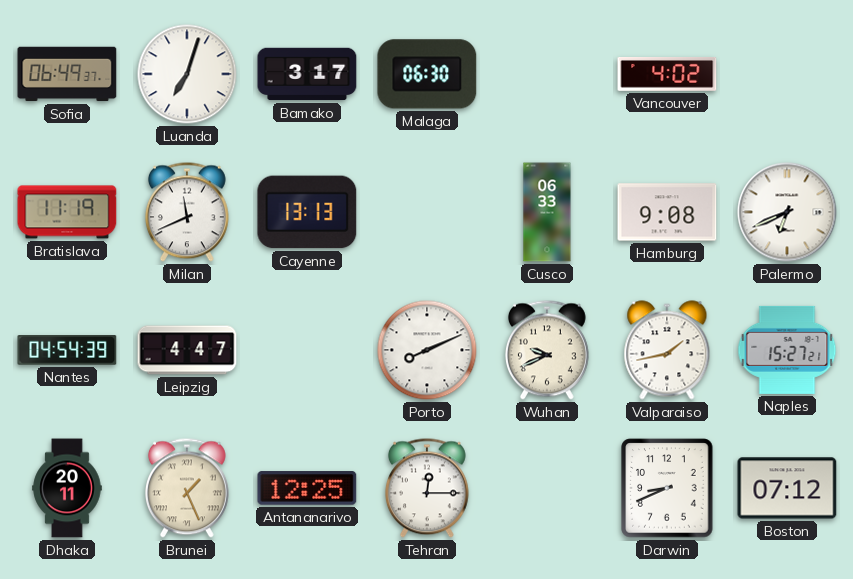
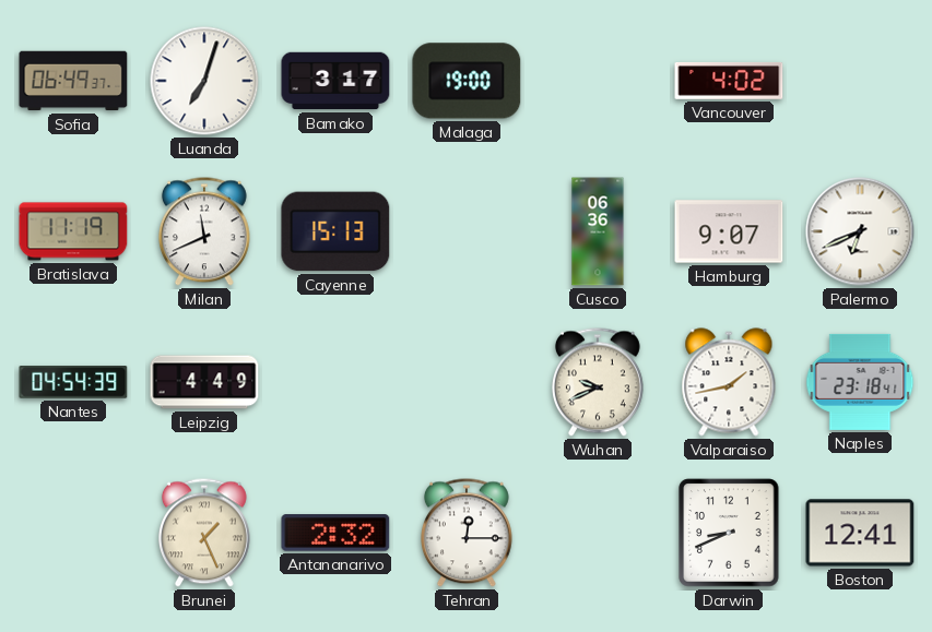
Malaga: 06:30 -> 19:00 (467, 81)
Cayenne: 13:13 -> 15:13 (335, 231)
Cusco: 06:33 -> 06:36 (598, 231)
Hamburg: 9:08 -> 9:07 (729, 231)
Leipzig: 4:47 -> 4:49 (204, 382)
Porto: 8:11 -> none (427, 350)
Naples: 15:27 -> 23:18 (860, 382)
Dhaka: 20:11 -> none (67, 488)
Antananarivo: 12:25 -> 2:32 (335, 533)
Boston: 07:12 -> 12:41 (860, 533)
